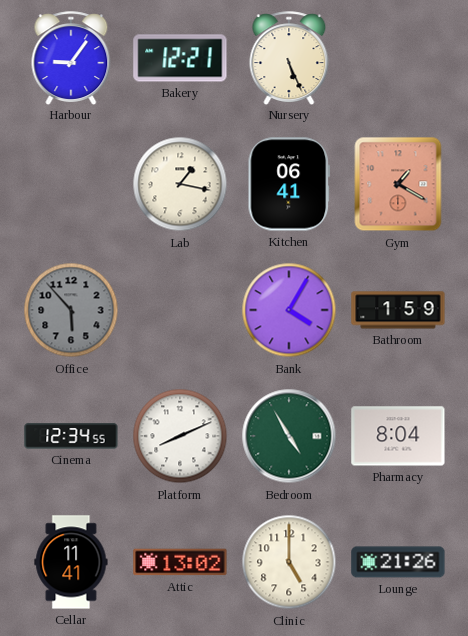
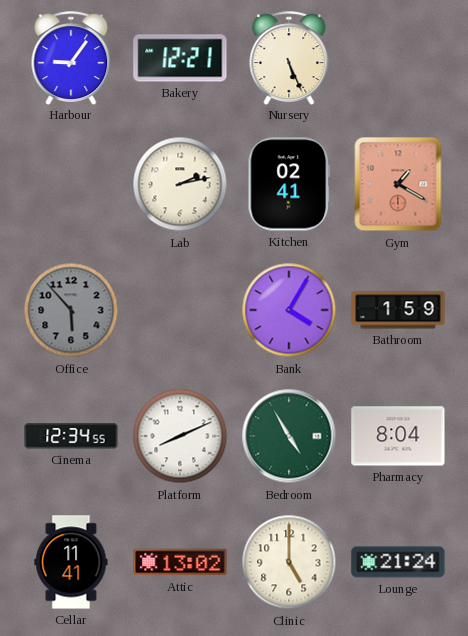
Lab: 1:17 -> 2:13 (180, 184)
Kitchen: 06:41 -> 02:41 (288, 184)
Lounge: 21:26 -> 21:24 (398, 562)
